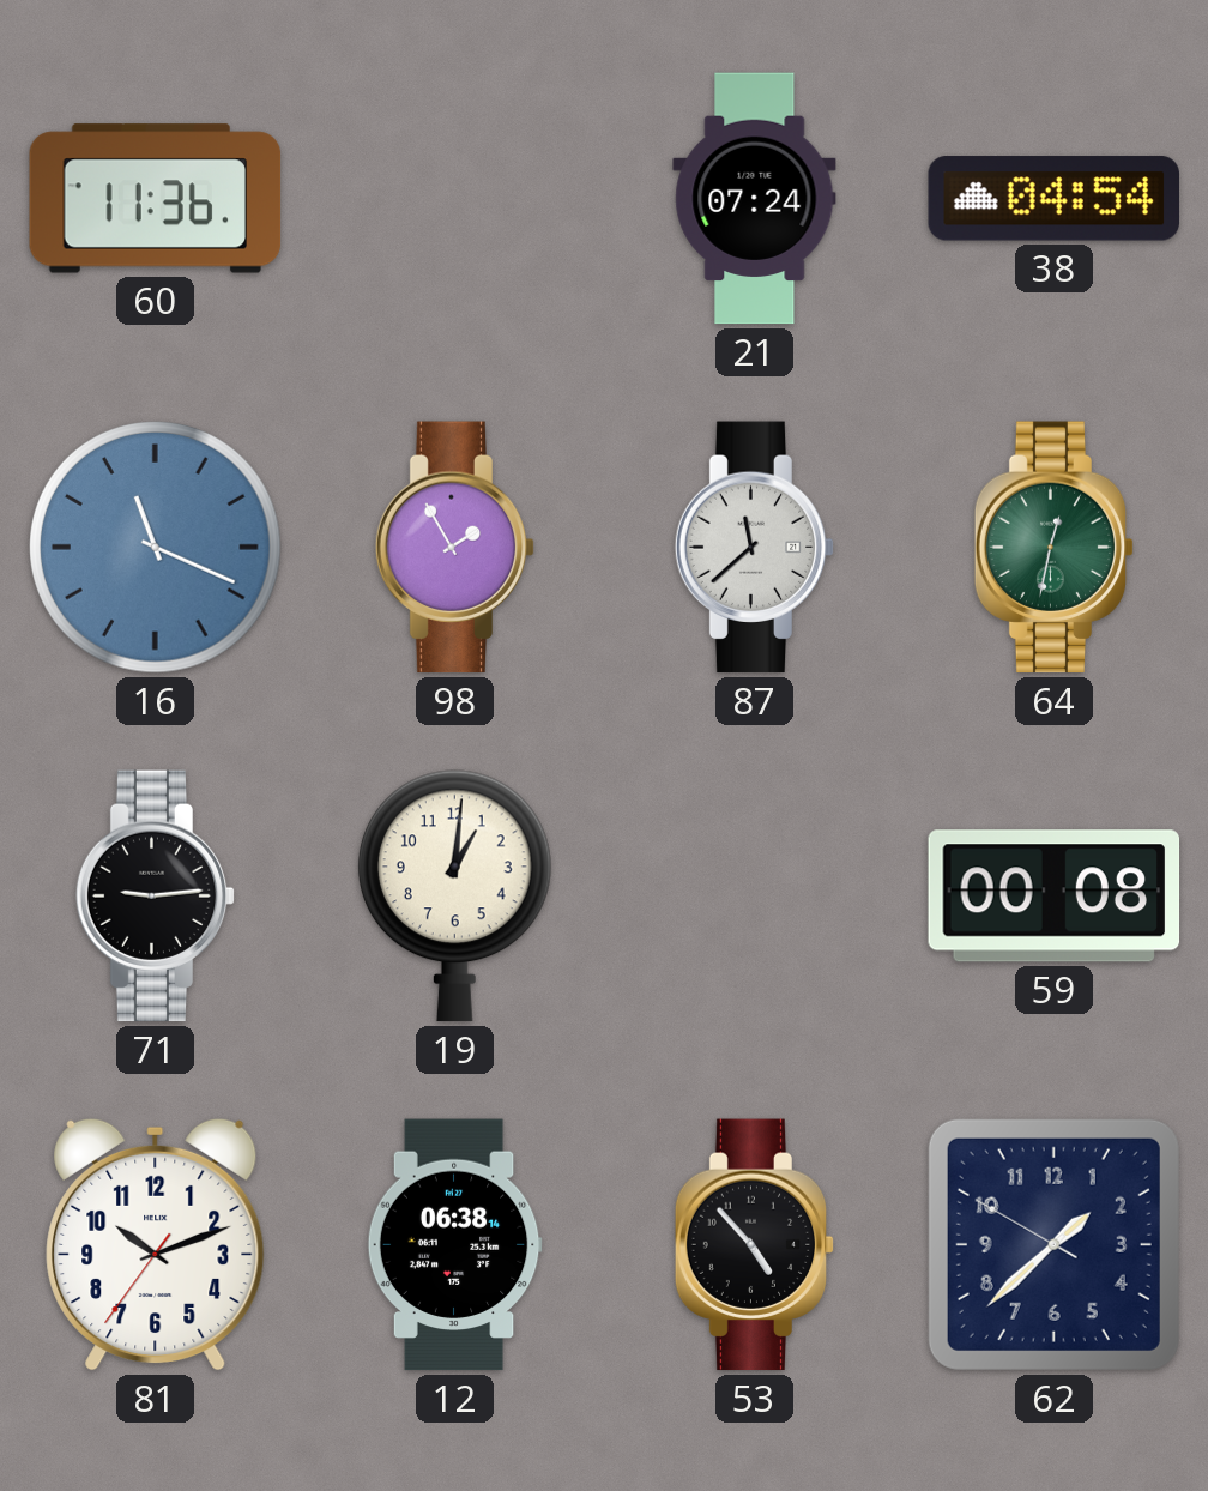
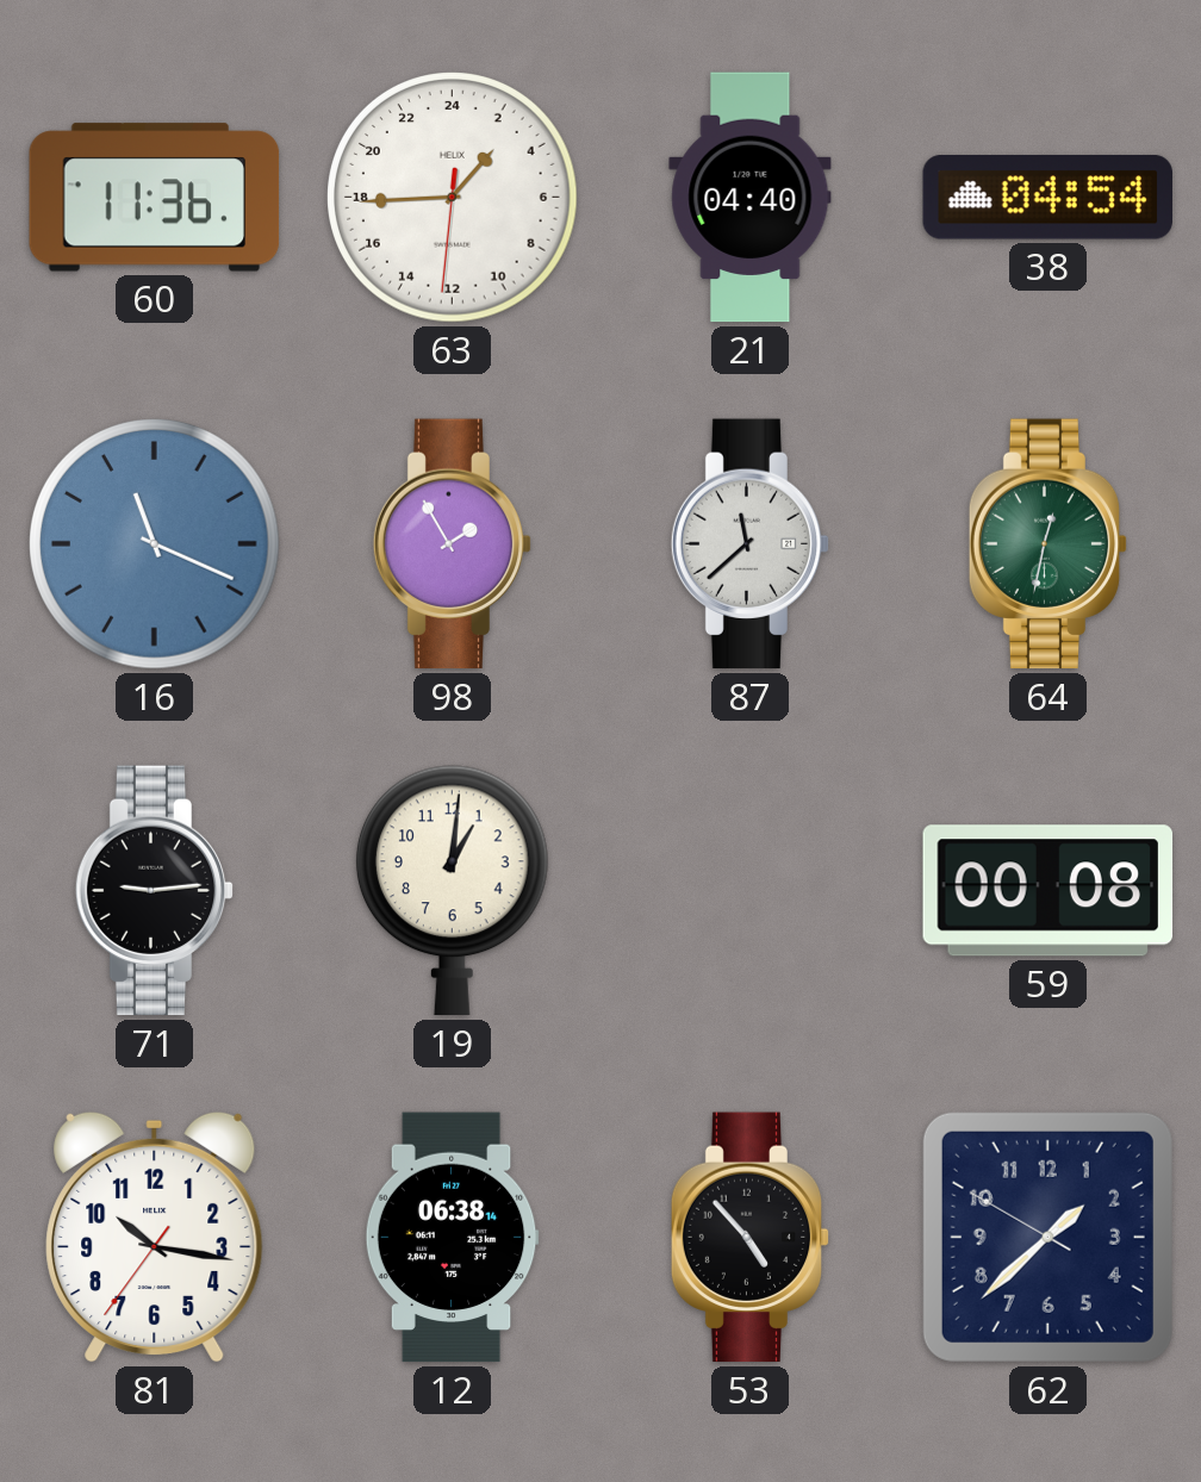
63: none -> 2:44 (453, 198)
21: 07:24 -> 04:40 (751, 198)
81: 10:11 -> 10:16 (155, 1237)
